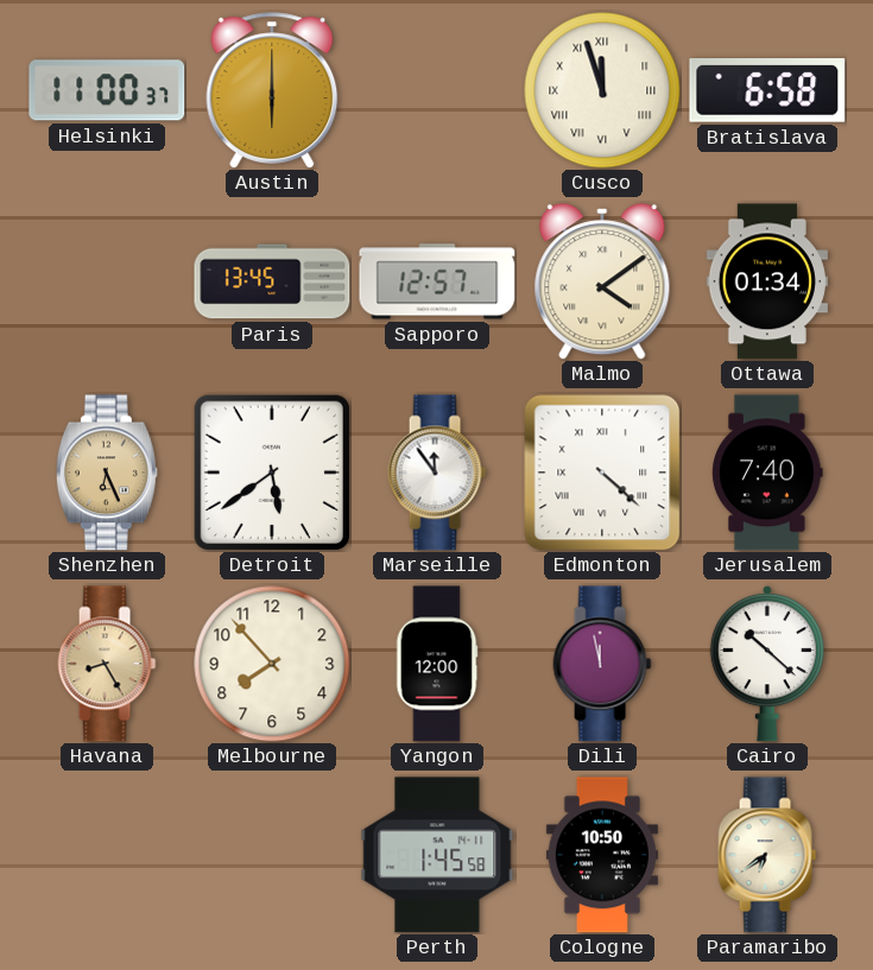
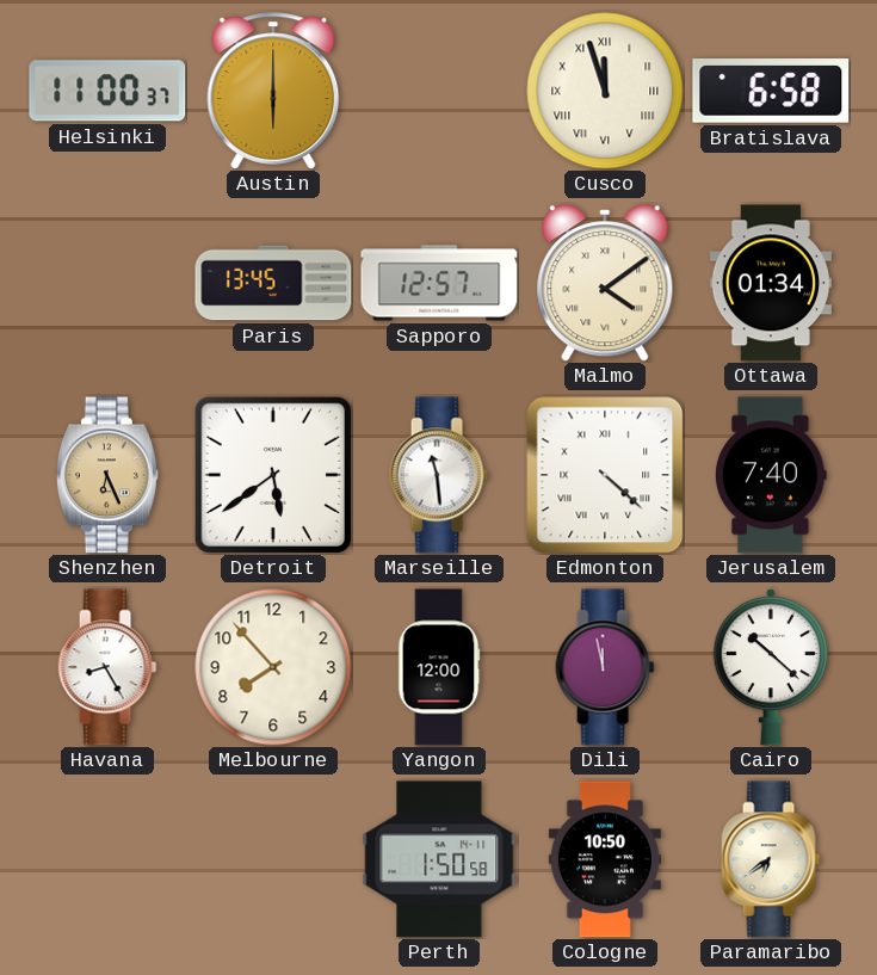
Marseille: 11:54 -> 11:29 (439, 475)
Havana dial: champagne -> white (107, 667)
Perth: 1:45 -> 1:50 (439, 859)
